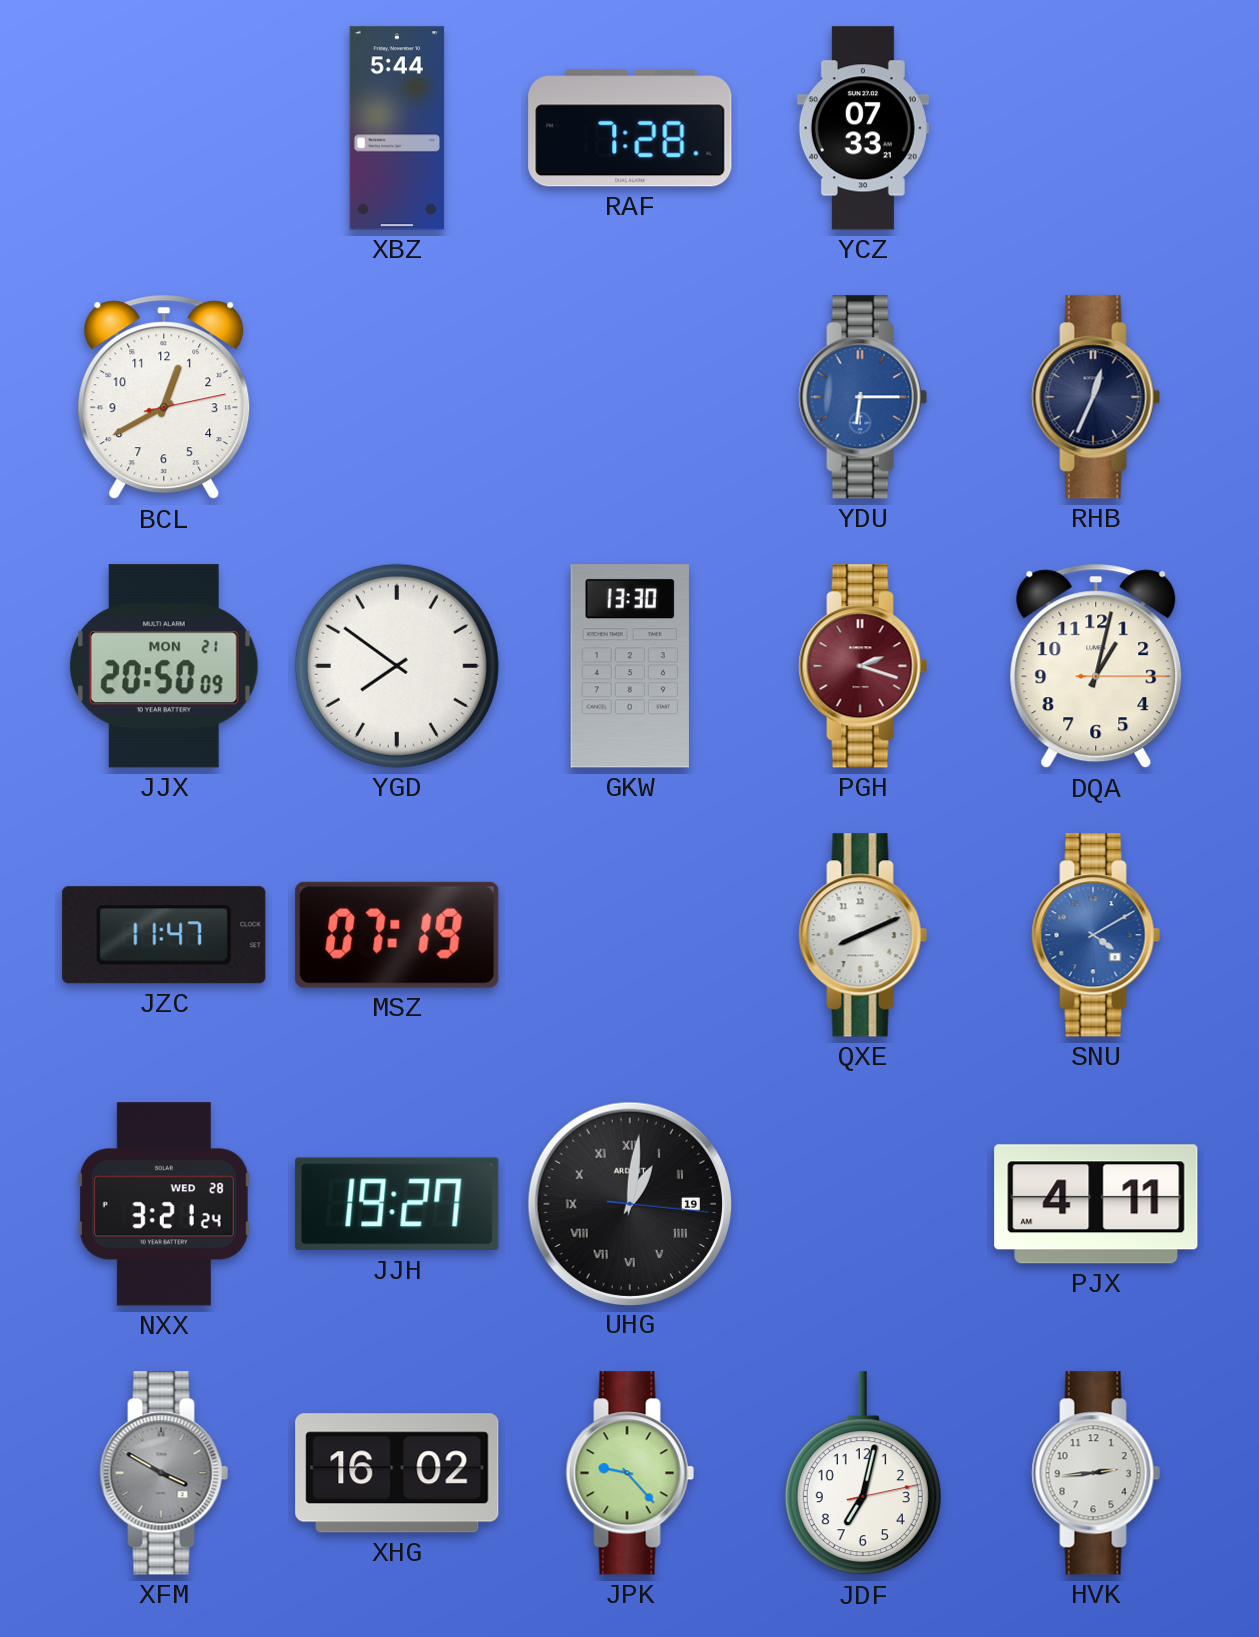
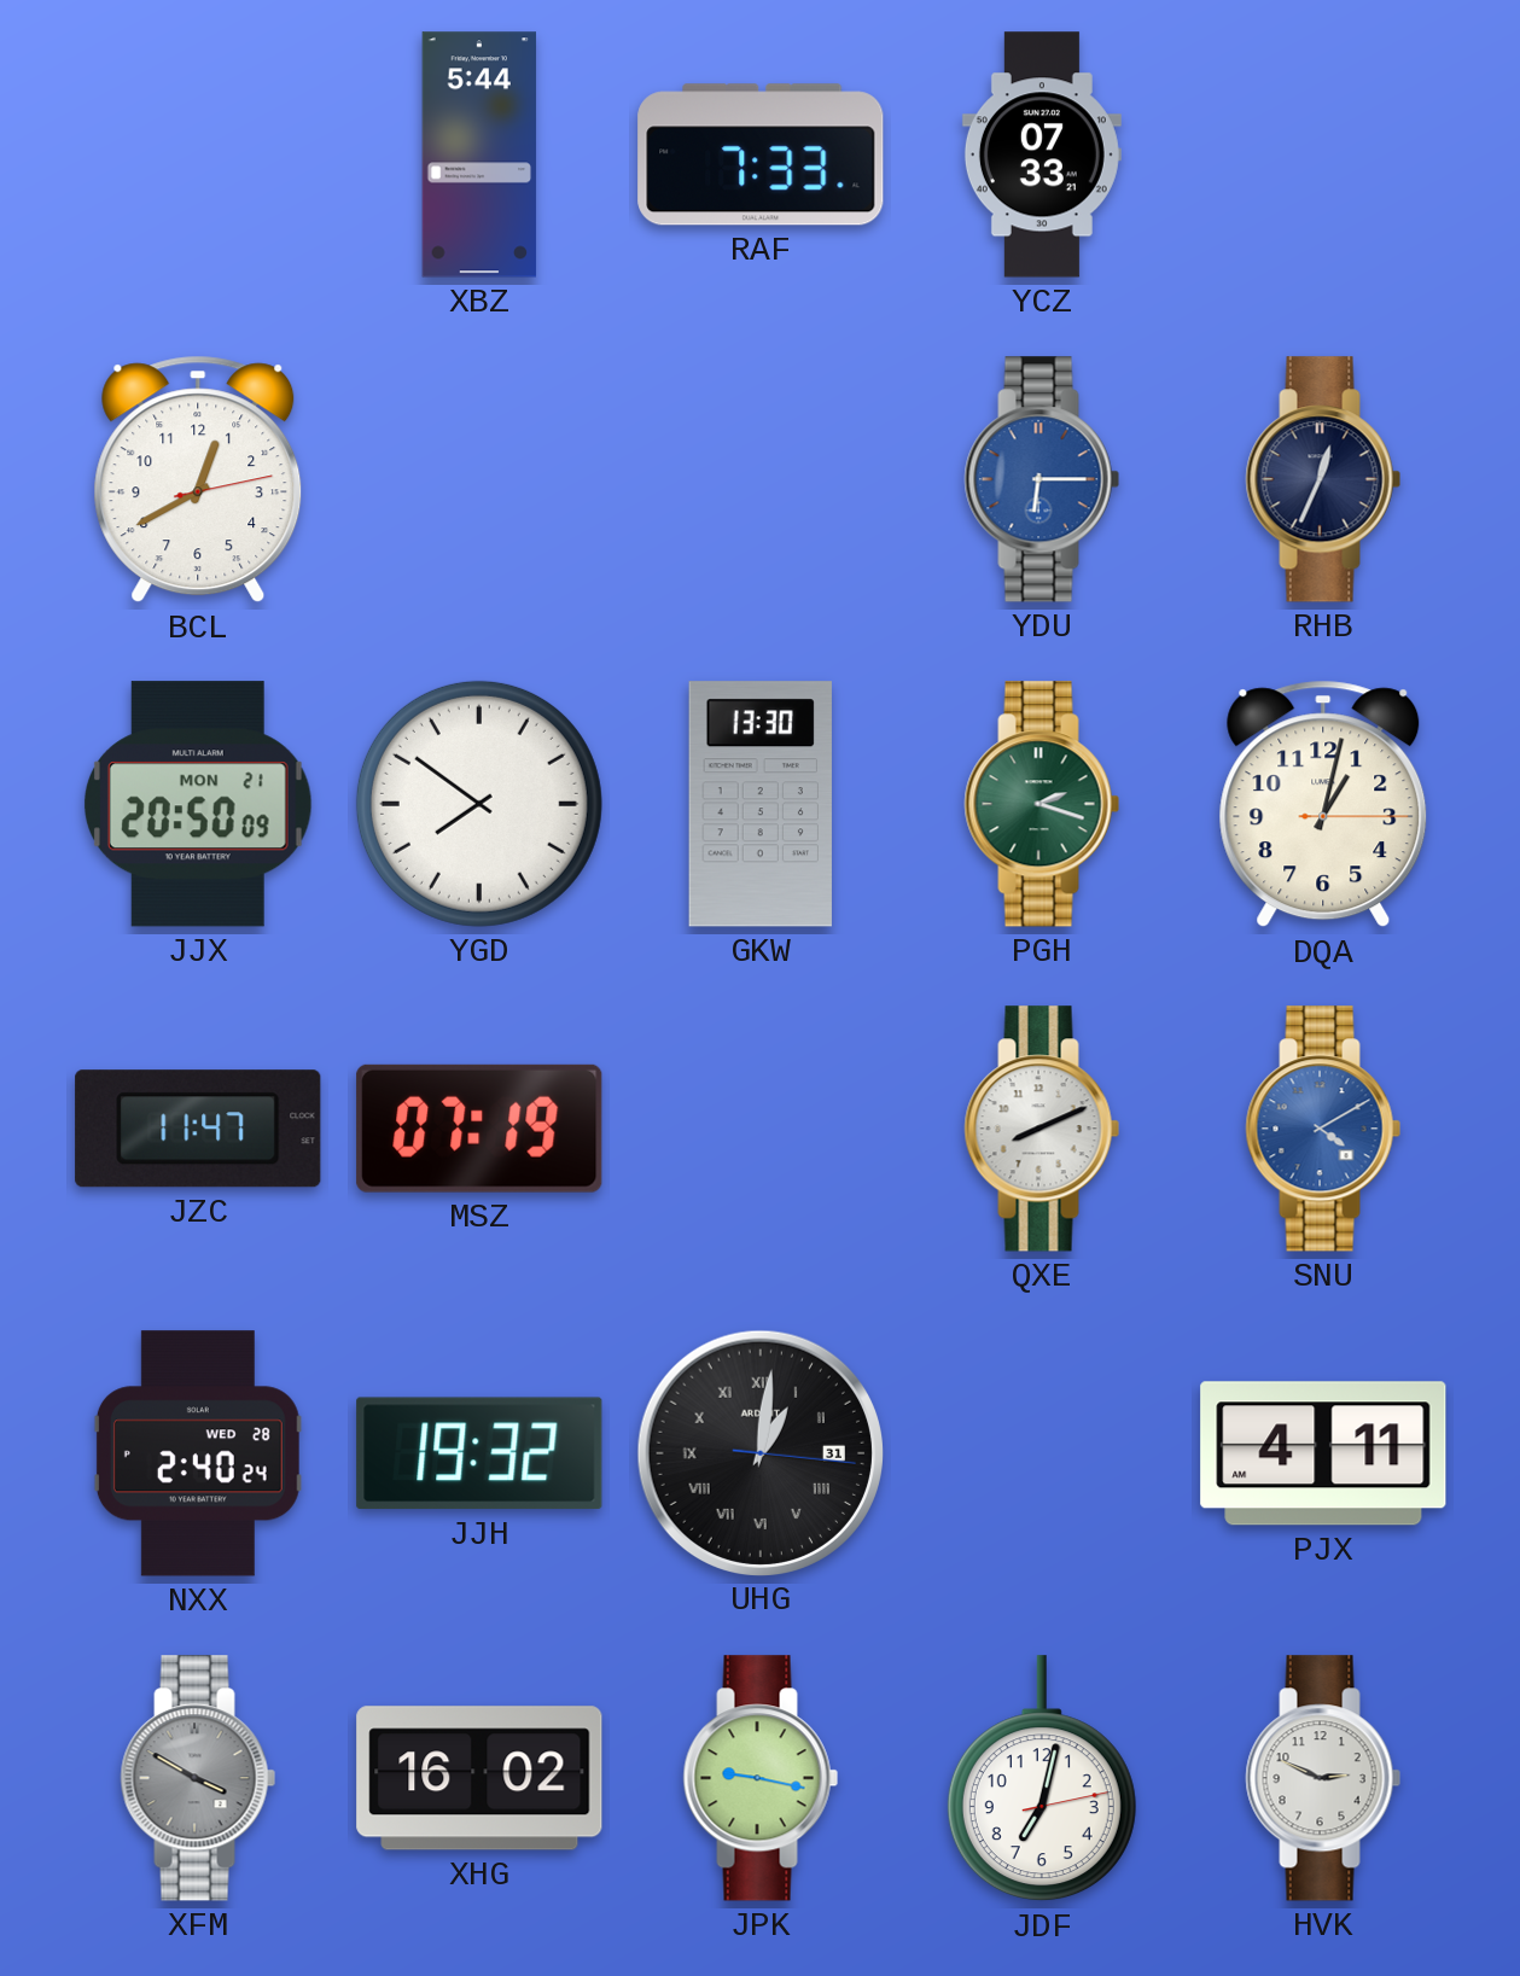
RAF: 7:28 -> 7:33 (761, 155)
PGH dial: burgundy -> green (1042, 804)
NXX: 3:21 -> 2:40 (198, 1453)
JJH: 19:27 -> 19:32 (479, 1453)
UHG date: 19 -> 31 (759, 1452)
JPK: 9:23 -> 9:17 (761, 1778)
HVK: 2:44 -> 2:49 (1323, 1778)
